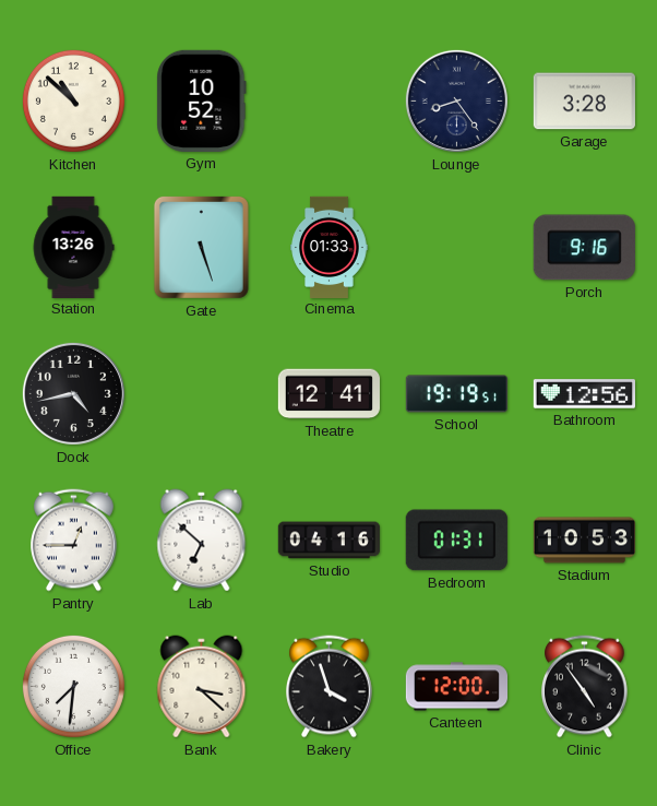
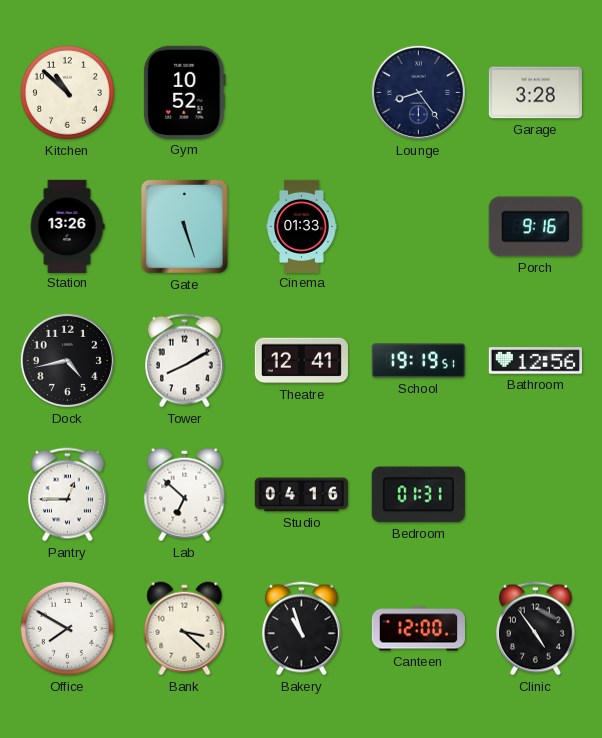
Tower: none -> 8:10 (185, 361)
Stadium: 10:53 -> none (584, 541)
Office: 7:31 -> 7:50 (67, 628)
Bakery: 3:57 -> 10:57 (302, 629)
